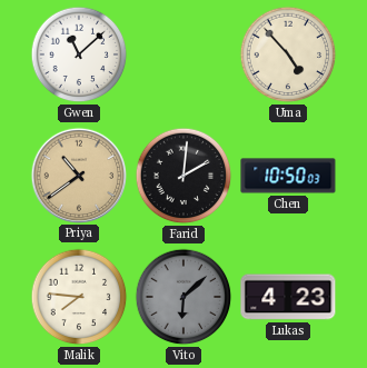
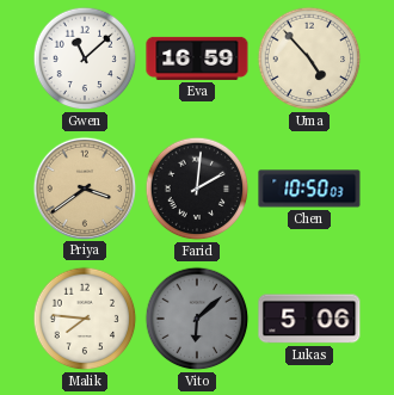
Eva: none -> 16:59 (197, 58)
Priya: 10:39 -> 3:39 (84, 187)
Lukas: 4:23 -> 5:06 (309, 319)
